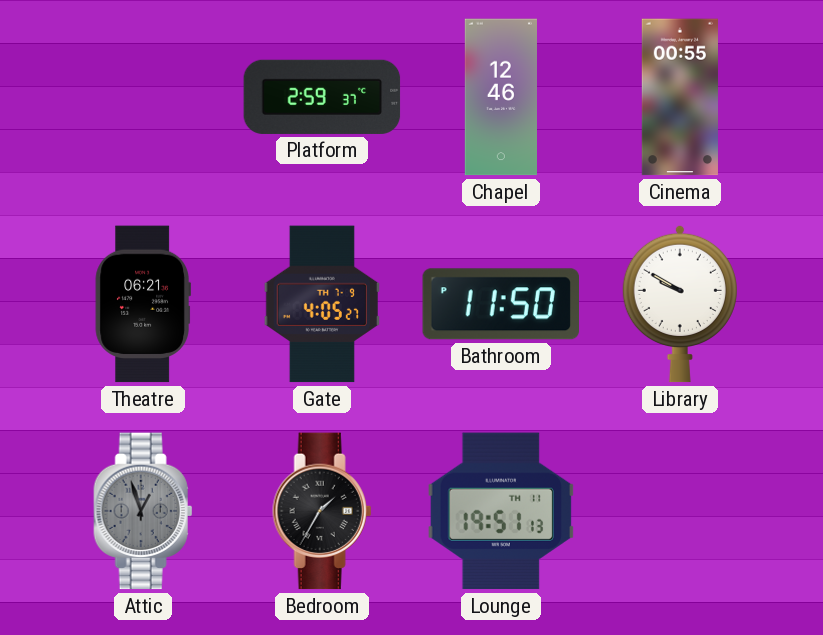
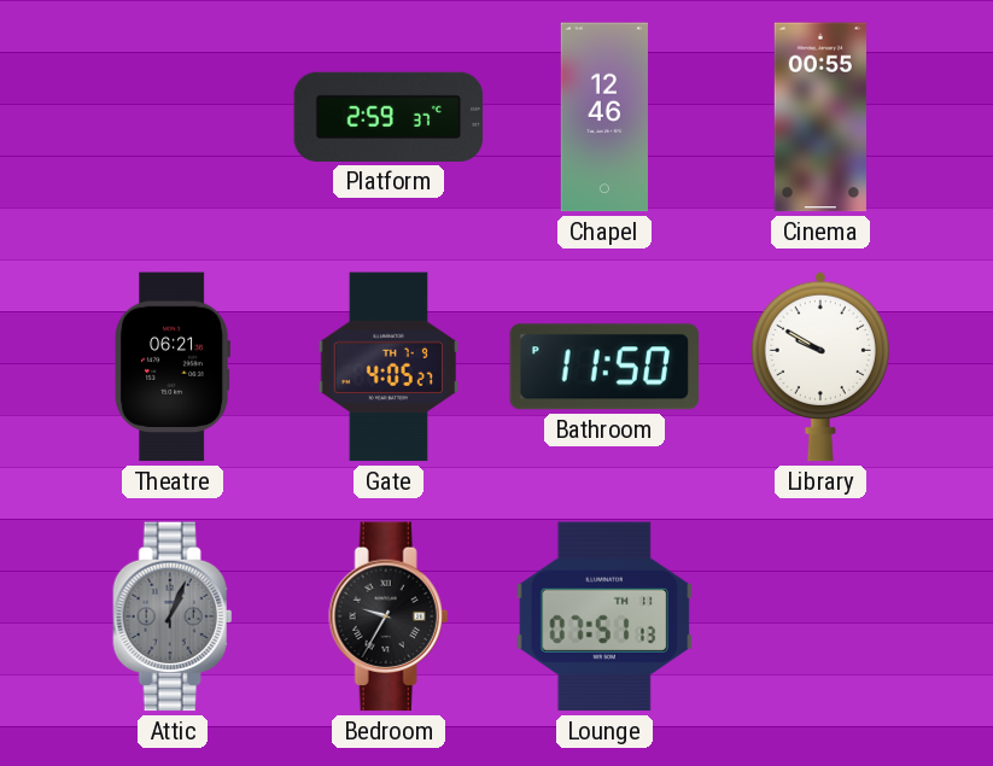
Attic: 12:57 -> 1:04 (173, 616)
Bedroom: 1:35 -> 9:35 (389, 616)
Lounge: 19:51 -> 07:51 (604, 616)
